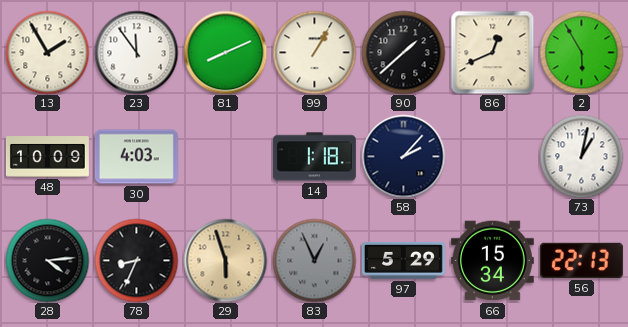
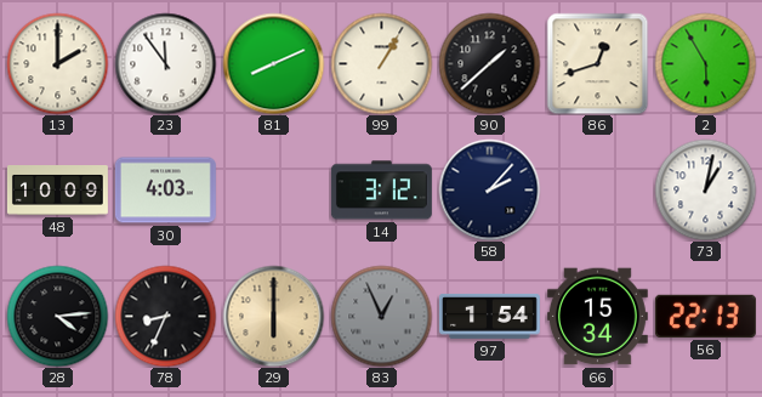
13: 1:55 -> 2:00 (57, 63)
86: 12:41 -> 12:42 (597, 63)
14: 1:18 -> 3:12 (381, 191)
29: 5:57 -> 6:00 (273, 316)
97: 5:29 -> 1:54 (489, 316)
